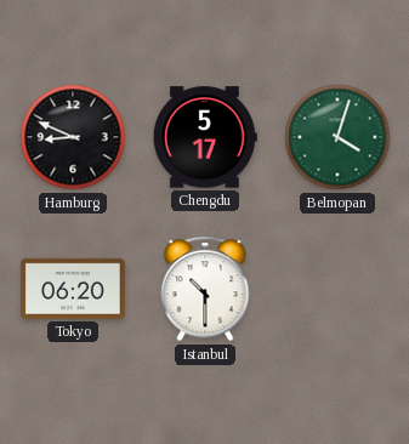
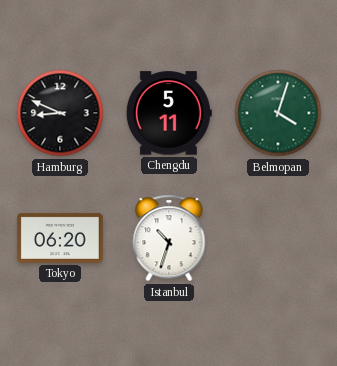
Chengdu: 5:17 -> 5:11 (169, 113)
Istanbul: 10:30 -> 10:33 (169, 238)
